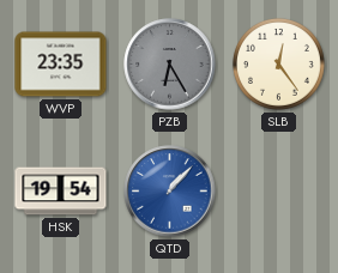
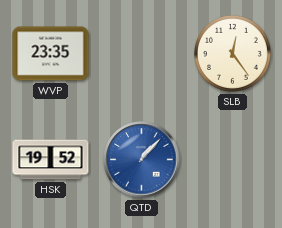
PZB: 6:25 -> none (170, 65)
HSK: 19:54 -> 19:52 (51, 160)
